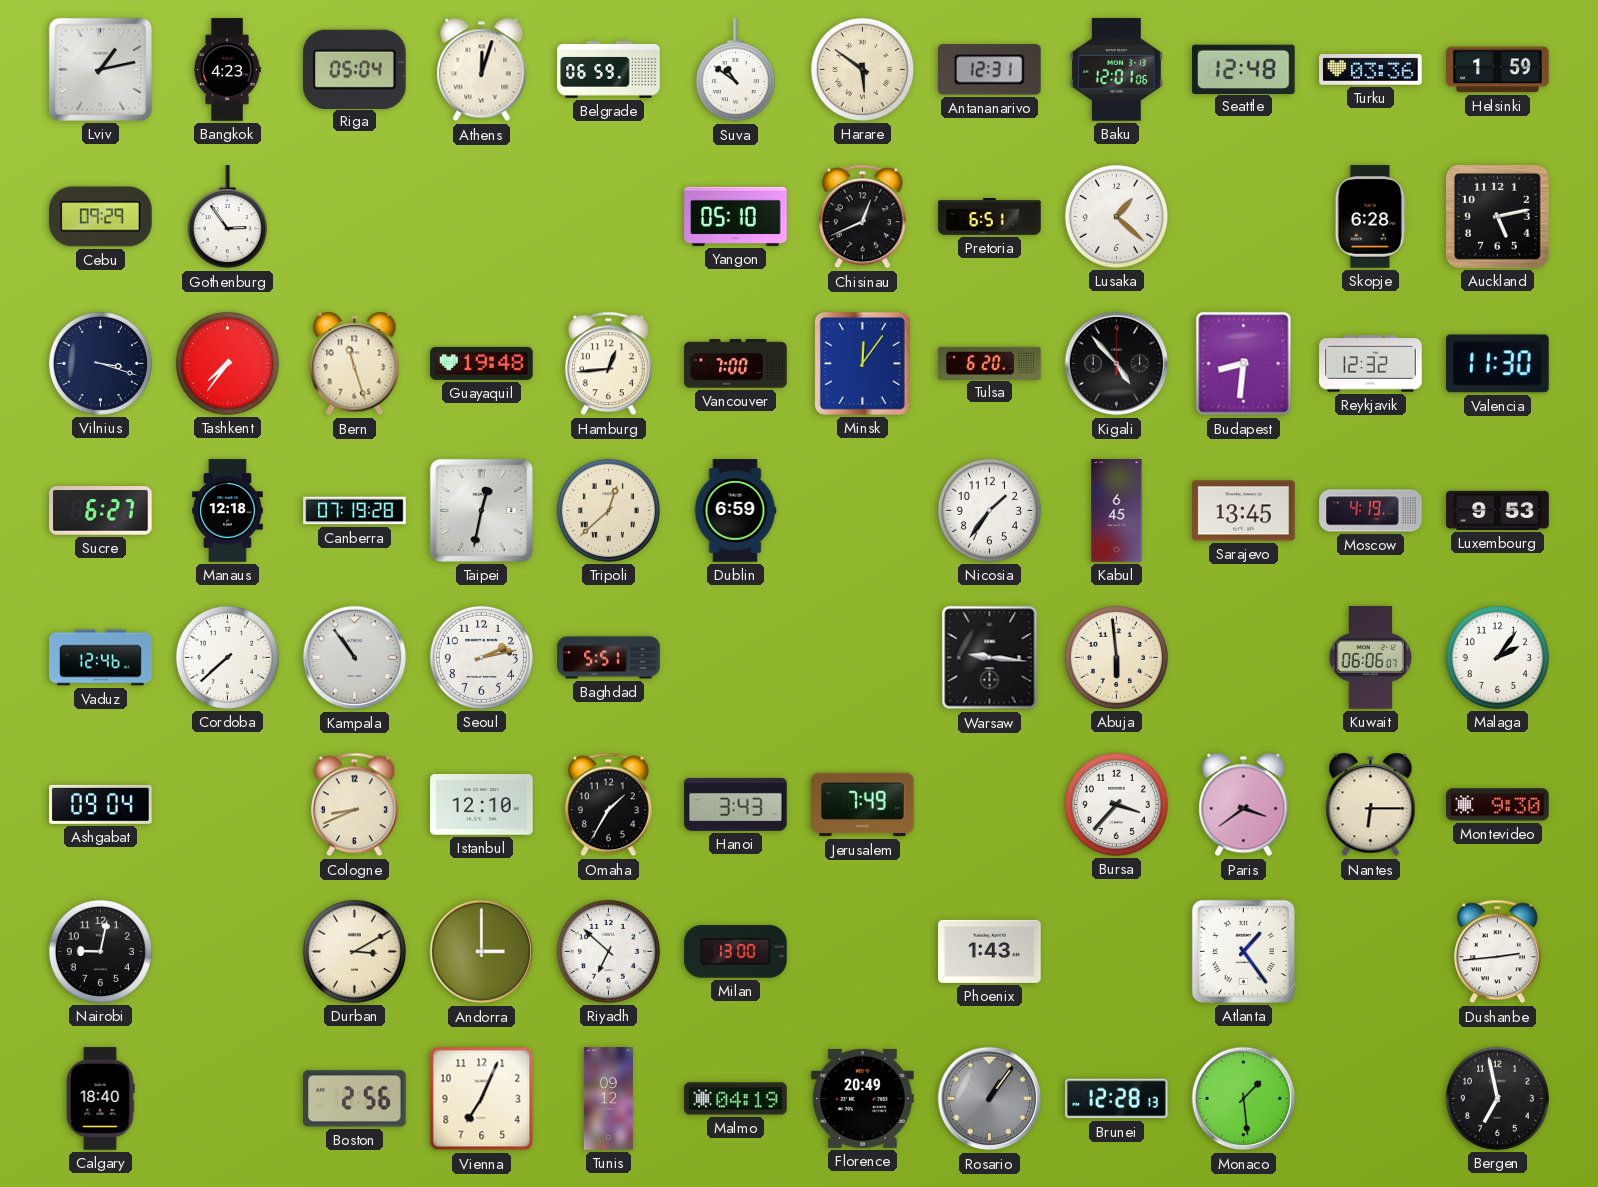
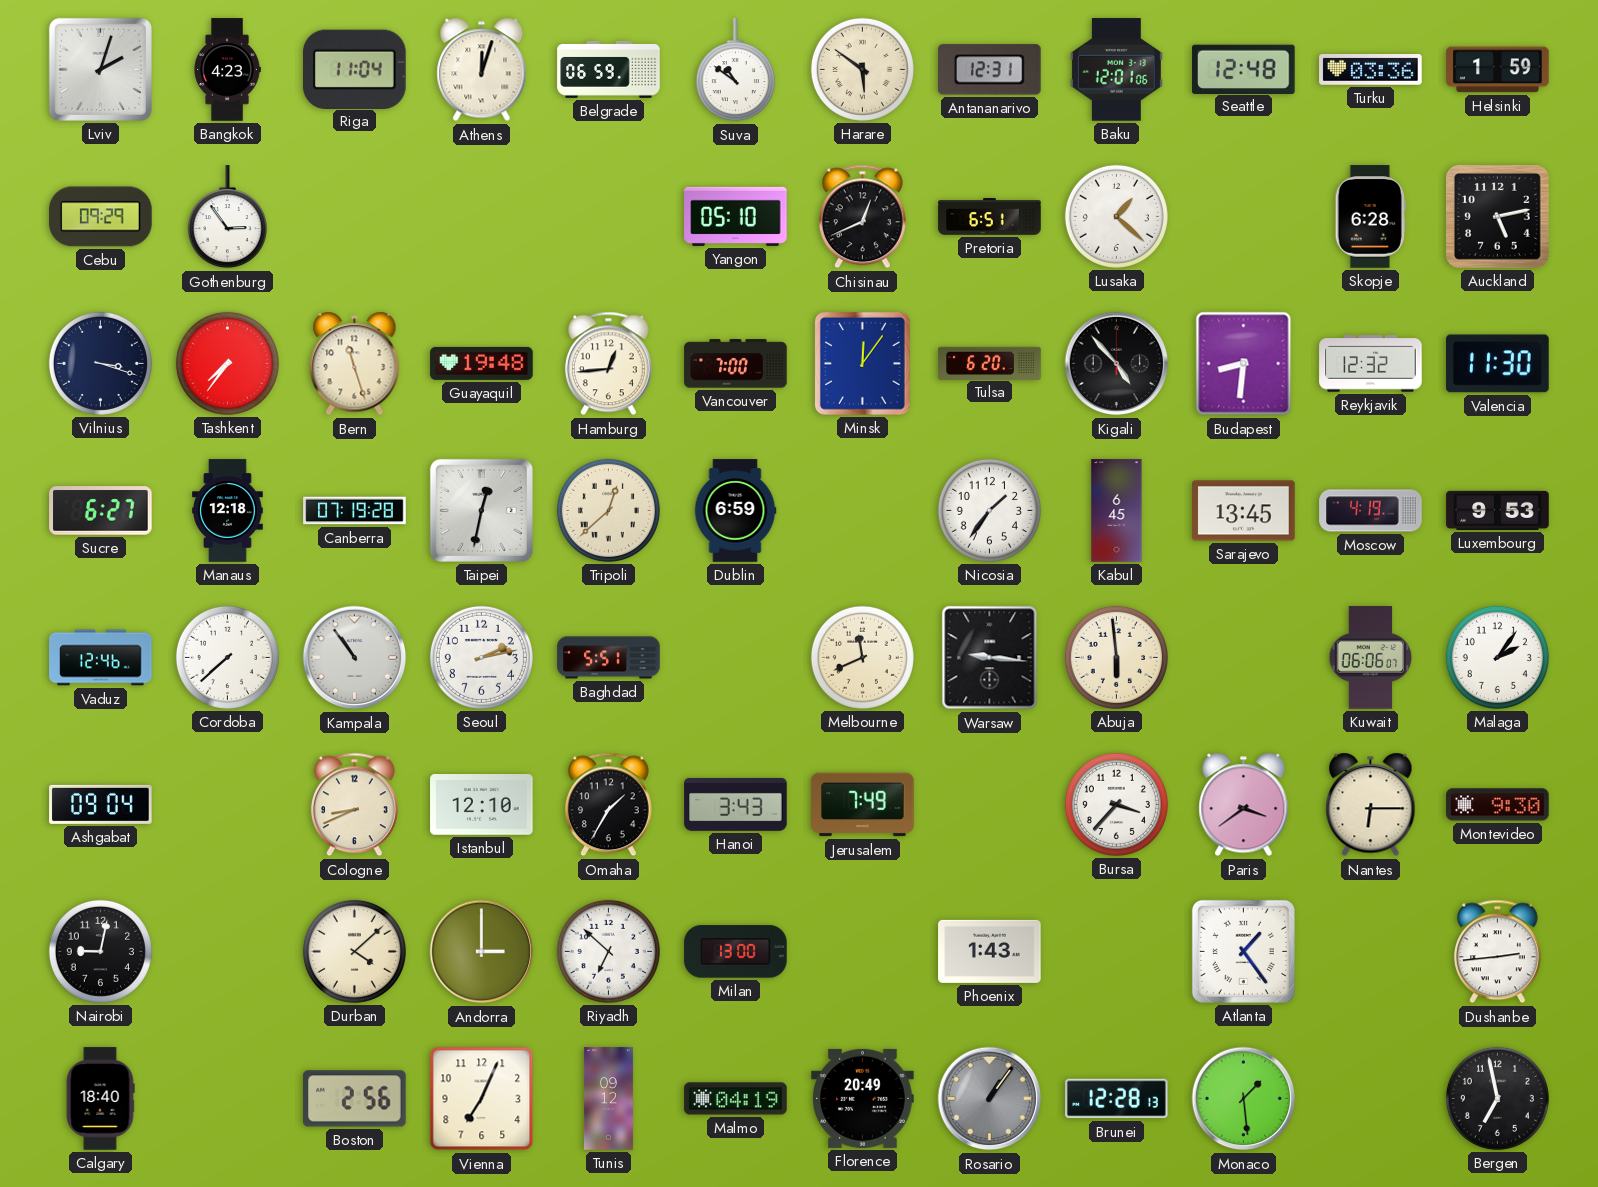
Lviv: 1:13 -> 2:03 (100, 69)
Riga: 05:04 -> 11:04 (355, 69)
Melbourne: none -> 11:41 (862, 657)
Durban: 3:10 -> 4:08 (354, 951)
